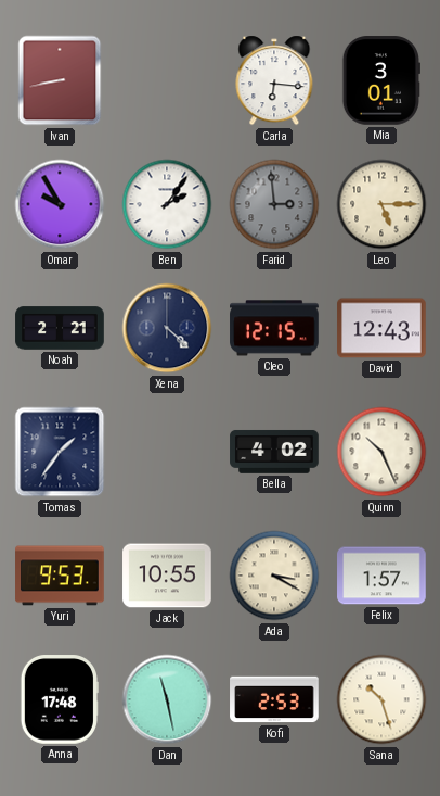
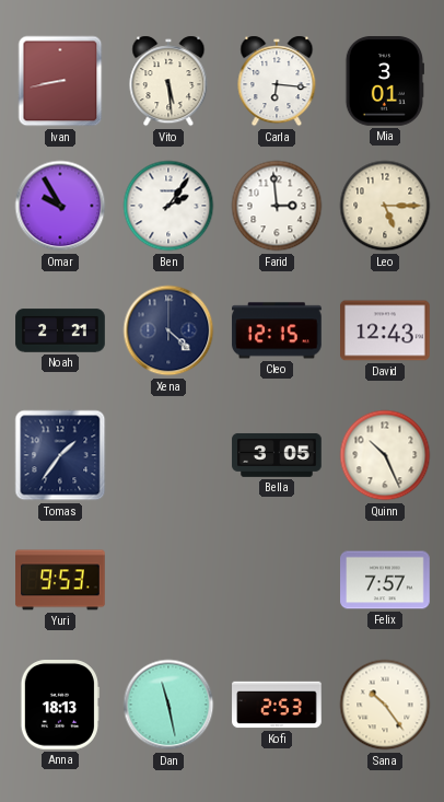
Vito: none -> 5:29 (168, 81)
Farid dial: grey -> white (277, 206)
Bella: 4:02 -> 3:05 (277, 455)
Jack: 10:55 -> none (167, 576)
Ada: 3:20 -> none (274, 576)
Felix: 1:57 -> 7:57 (385, 580)
Anna: 17:48 -> 18:13 (60, 705)
Sana: 10:27 -> 10:24 (385, 705)
